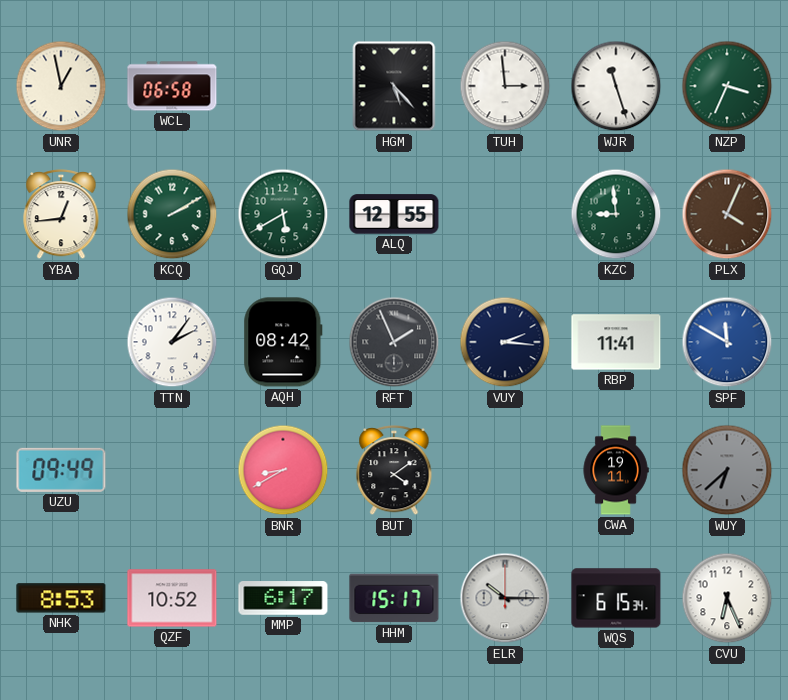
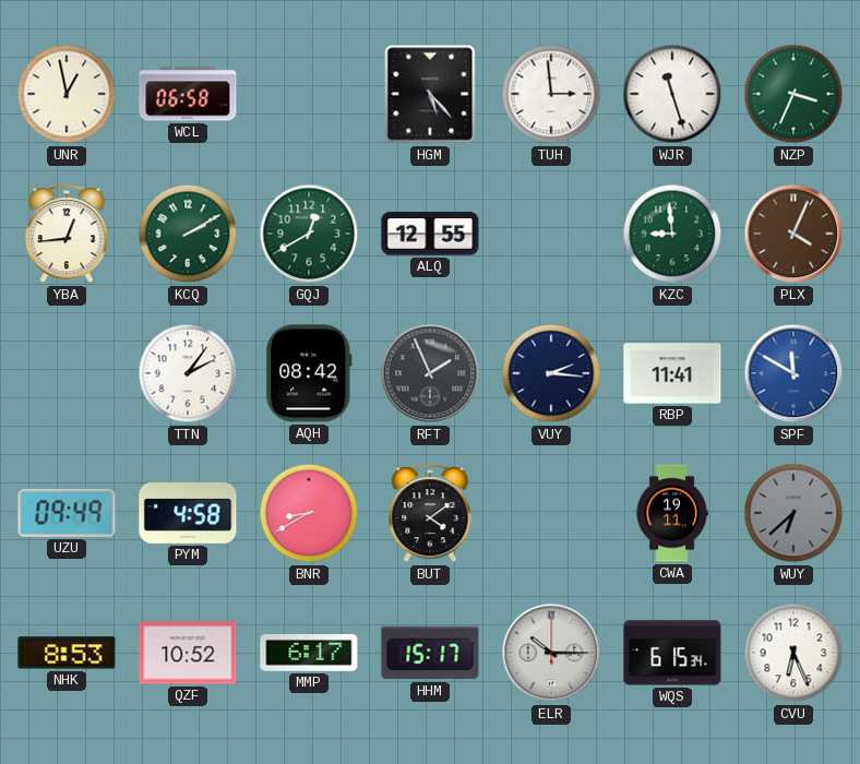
GQJ: 5:40 -> 12:40 (309, 234)
PYM: none -> 4:58 (188, 513)
